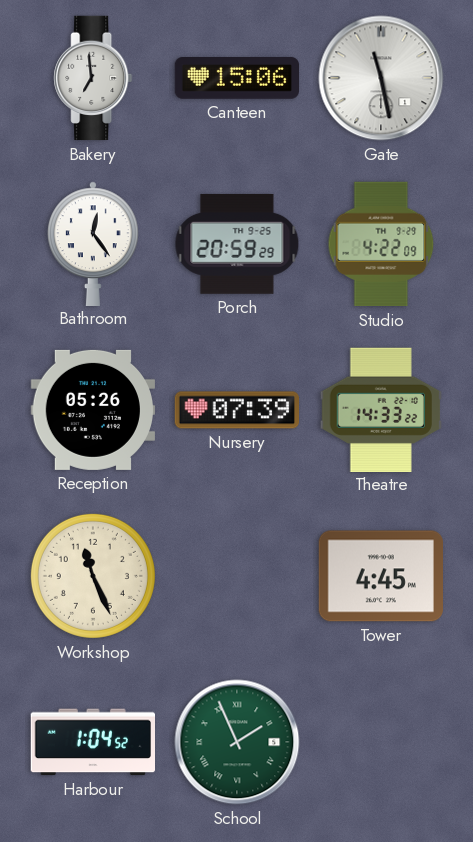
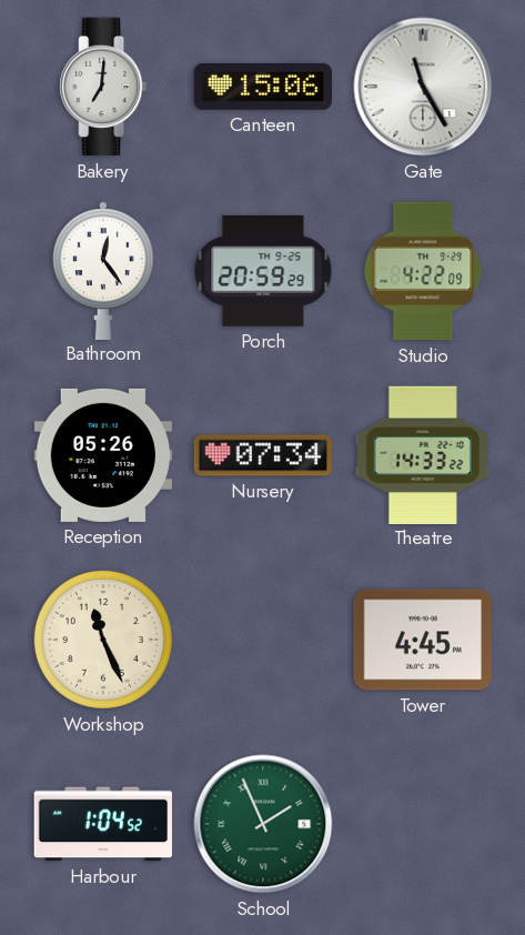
Bakery: 6:59 -> 7:01 (103, 87)
Gate: 11:28 -> 11:25 (423, 87)
Nursery: 07:39 -> 07:34 (263, 455)
